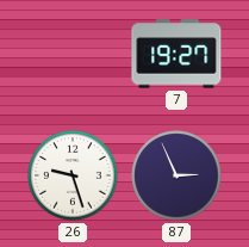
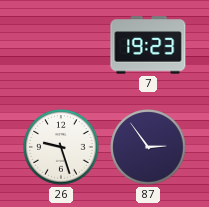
7: 19:27 -> 19:23 (148, 45)
87: 2:56 -> 2:54 (148, 147)
